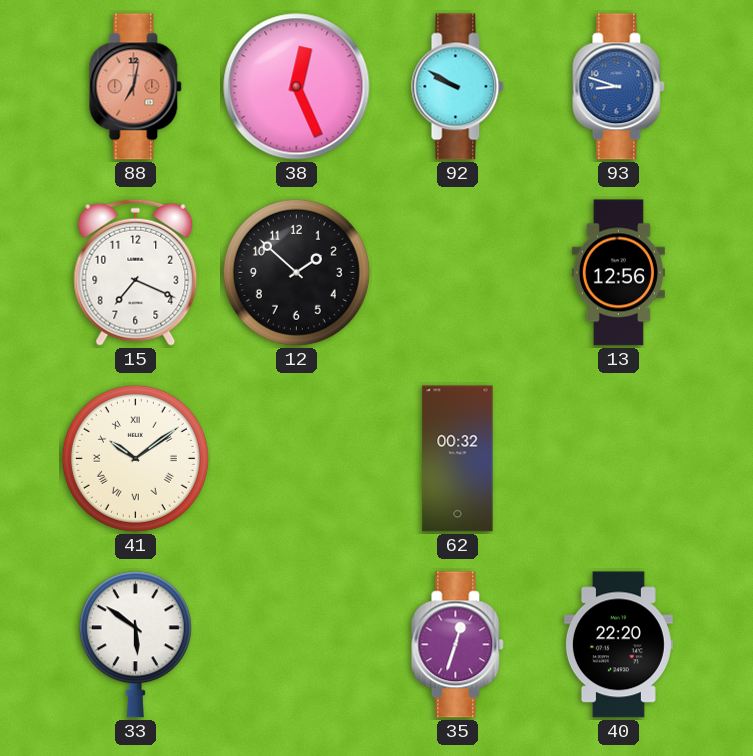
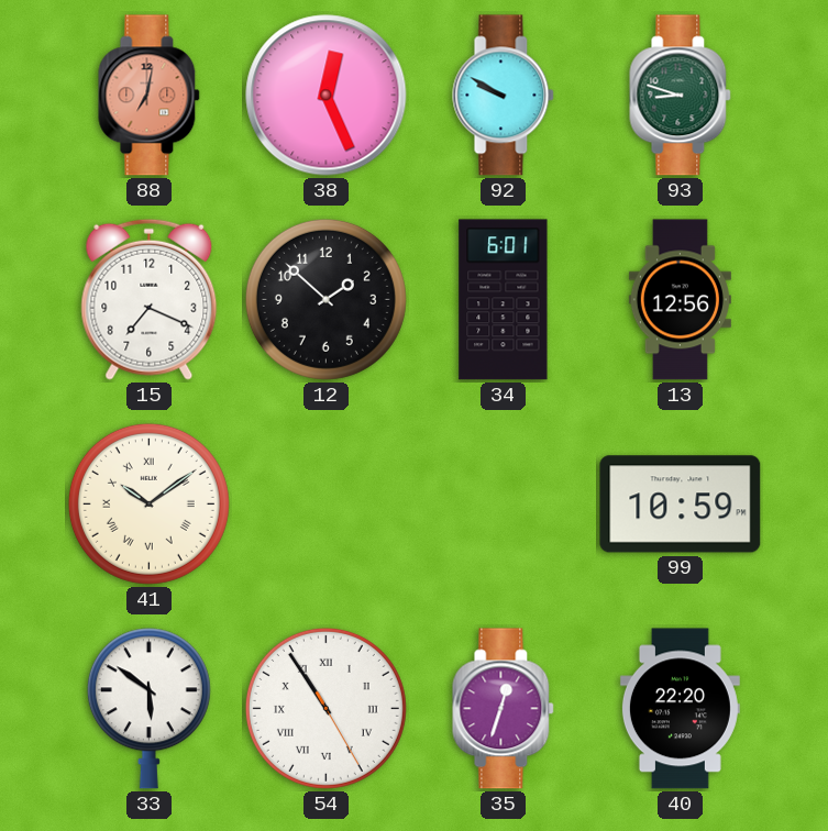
93 dial: blue -> green (681, 96)
34: none -> 6:01 (504, 300)
62: 00:32 -> none (458, 459)
99: none -> 10:59 (681, 505)
54: none -> 10:54 (325, 708)
